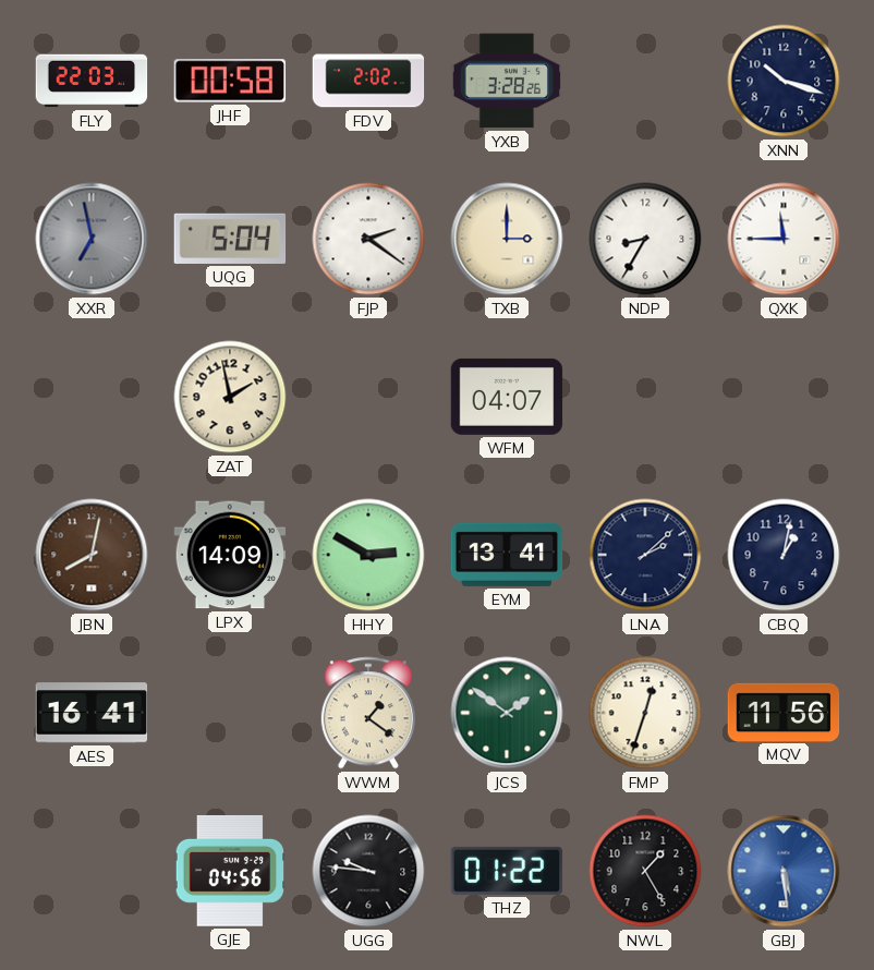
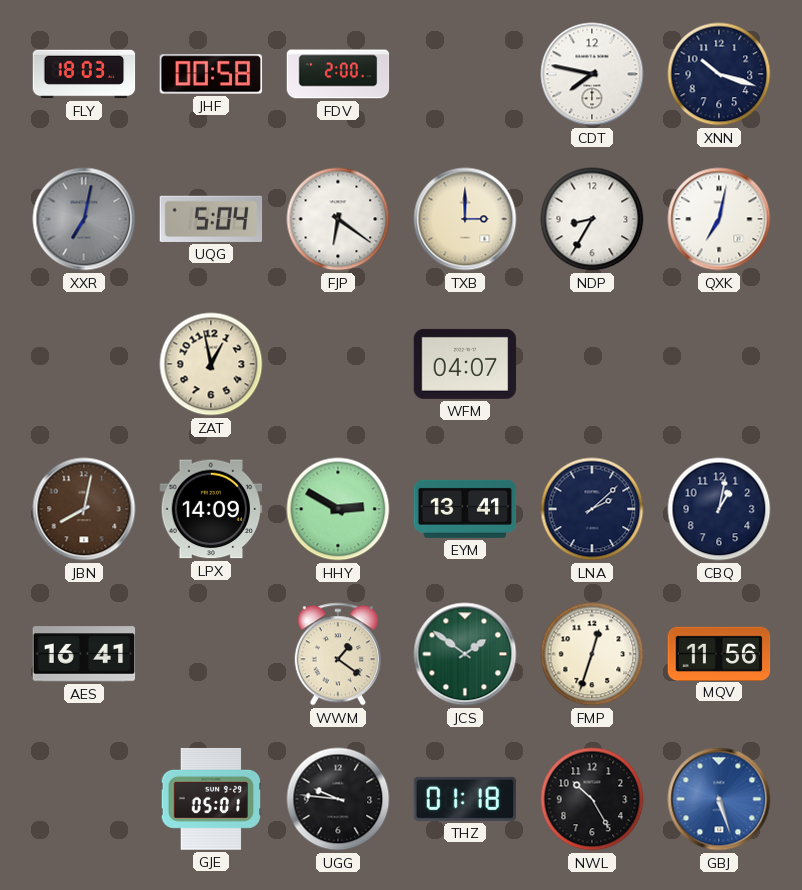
FLY: 22:03 -> 18:03 (84, 74)
FDV: 2:02 -> 2:00 (338, 74)
YXB: 3:28 -> none (507, 81)
CDT: none -> 7:47 (592, 74)
XXR: 6:58 -> 7:02 (84, 219)
FJP: 2:21 -> 6:21 (338, 219)
QXK: 11:45 -> 7:02 (719, 219)
ZAT: 1:58 -> 12:58 (211, 364)
GJE: 04:56 -> 05:01 (211, 799)
THZ: 01:22 -> 01:18 (465, 799)
NWL: 1:25 -> 10:25 (592, 799)
GBJ: 5:29 -> 5:27 (719, 799)
